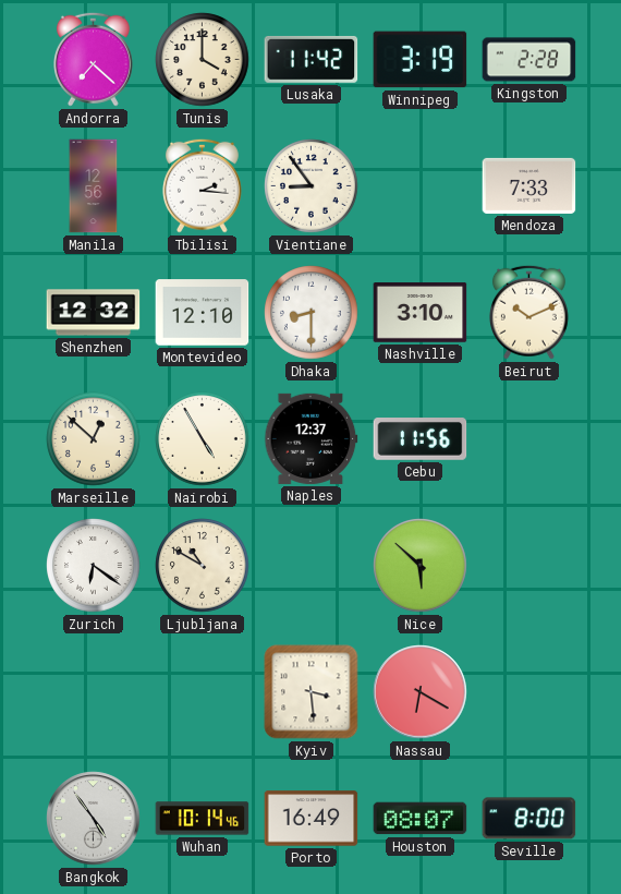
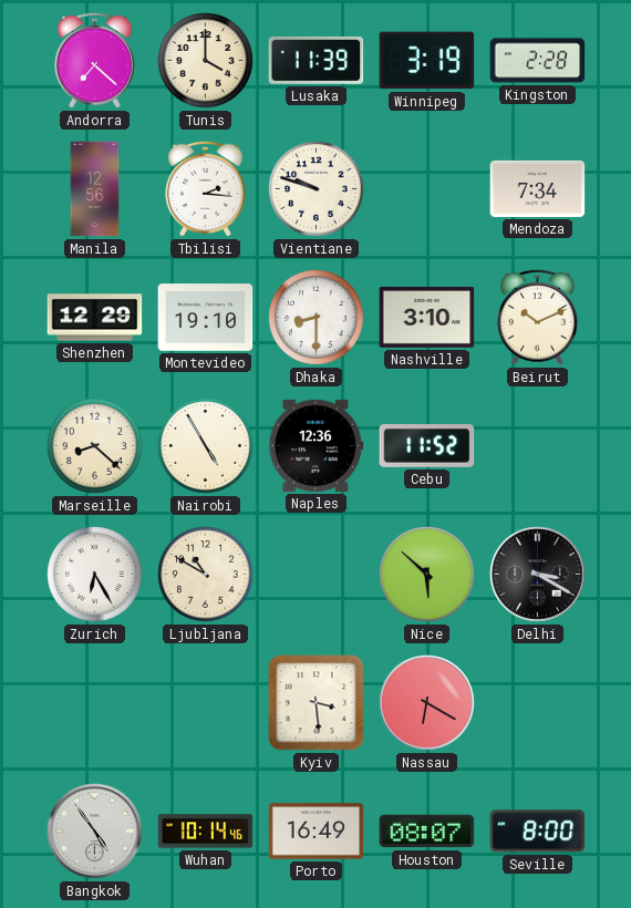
Lusaka: 11:42 -> 11:39 (317, 60)
Vientiane: 8:54 -> 9:48 (317, 189)
Mendoza: 7:33 -> 7:34 (538, 188)
Shenzhen: 12:32 -> 12:29 (95, 318)
Montevideo: 12:10 -> 19:10 (206, 318)
Marseille: 12:52 -> 8:22 (95, 446)
Naples: 12:37 -> 12:36 (317, 445)
Cebu: 11:56 -> 11:52 (427, 446)
Zurich: 6:21 -> 6:25 (95, 575)
Delhi: none -> 3:20 (538, 575)
